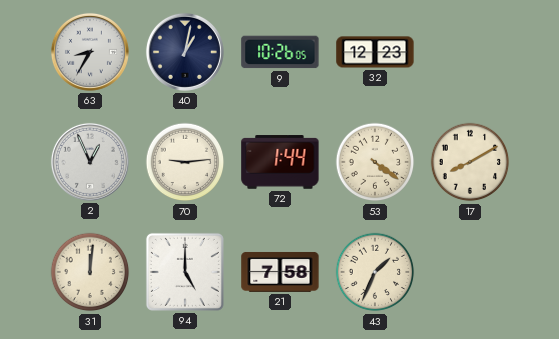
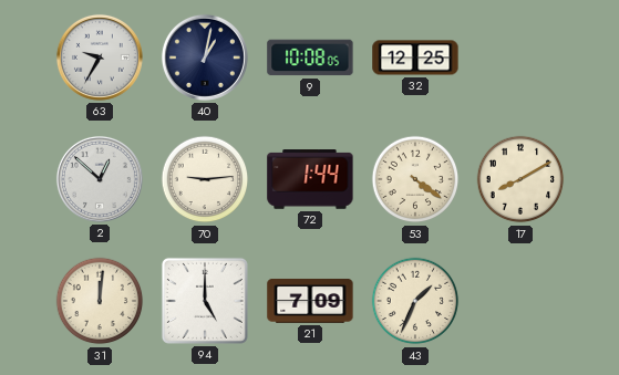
63: 8:35 -> 9:35 (100, 58)
9: 10:26 -> 10:08 (310, 58)
32: 12:23 -> 12:25 (415, 58)
2: 12:56 -> 12:52 (100, 179)
21: 7:58 -> 7:09 (310, 301)
